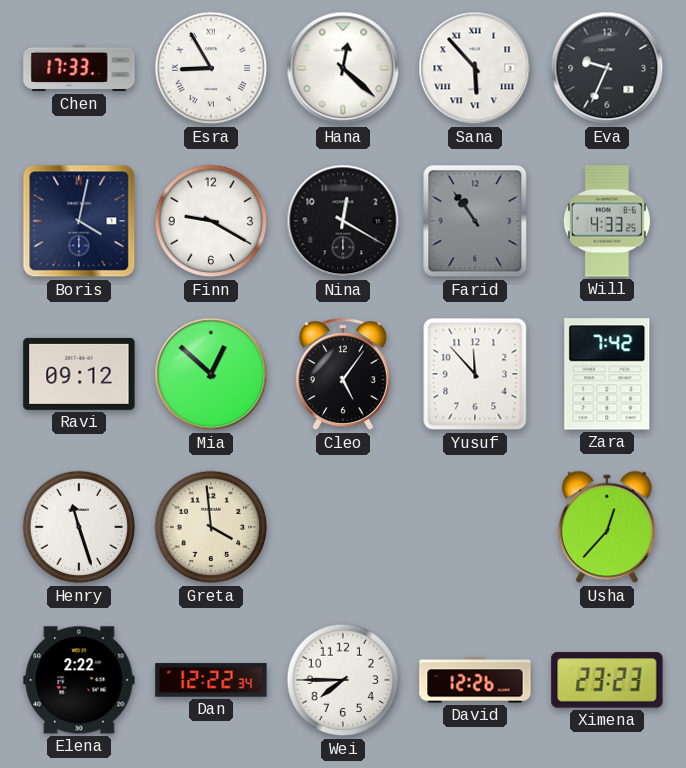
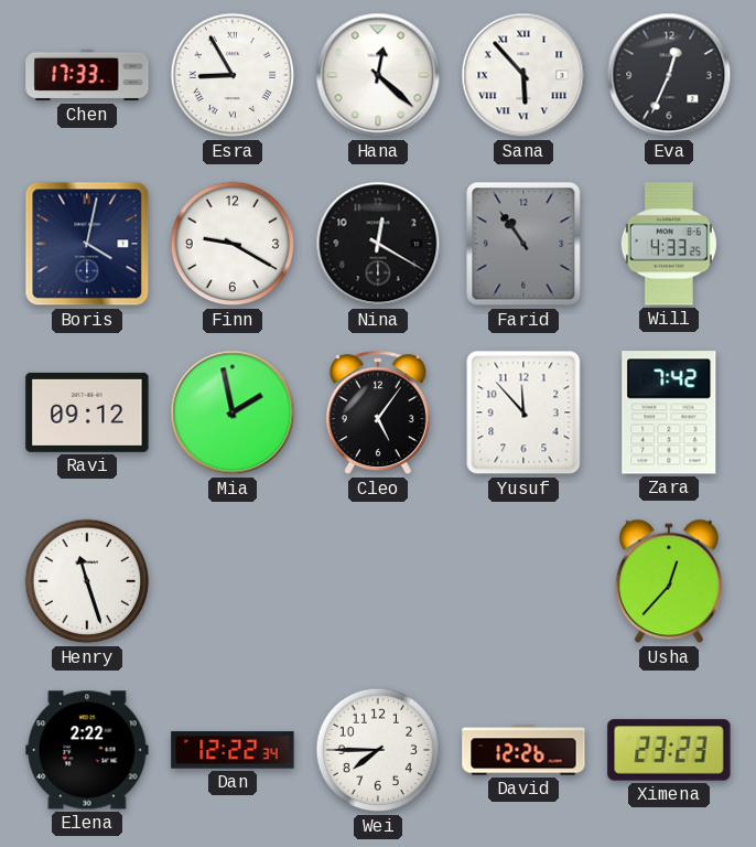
Eva: 9:34 -> 12:34 (669, 75)
Mia: 12:52 -> 1:58 (233, 412)
Greta: 3:59 -> none (211, 527)
